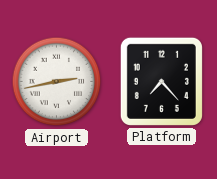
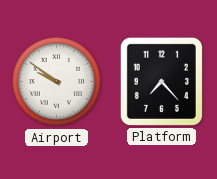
Airport: 2:43 -> 9:51 (57, 82)
